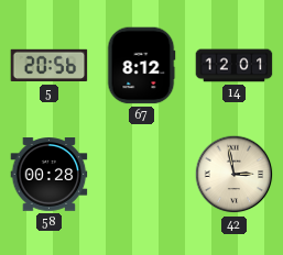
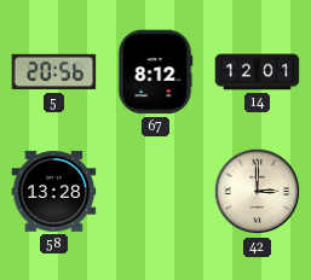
58: 00:28 -> 13:28 (54, 192)
42: 2:58 -> 3:00 (258, 192)
